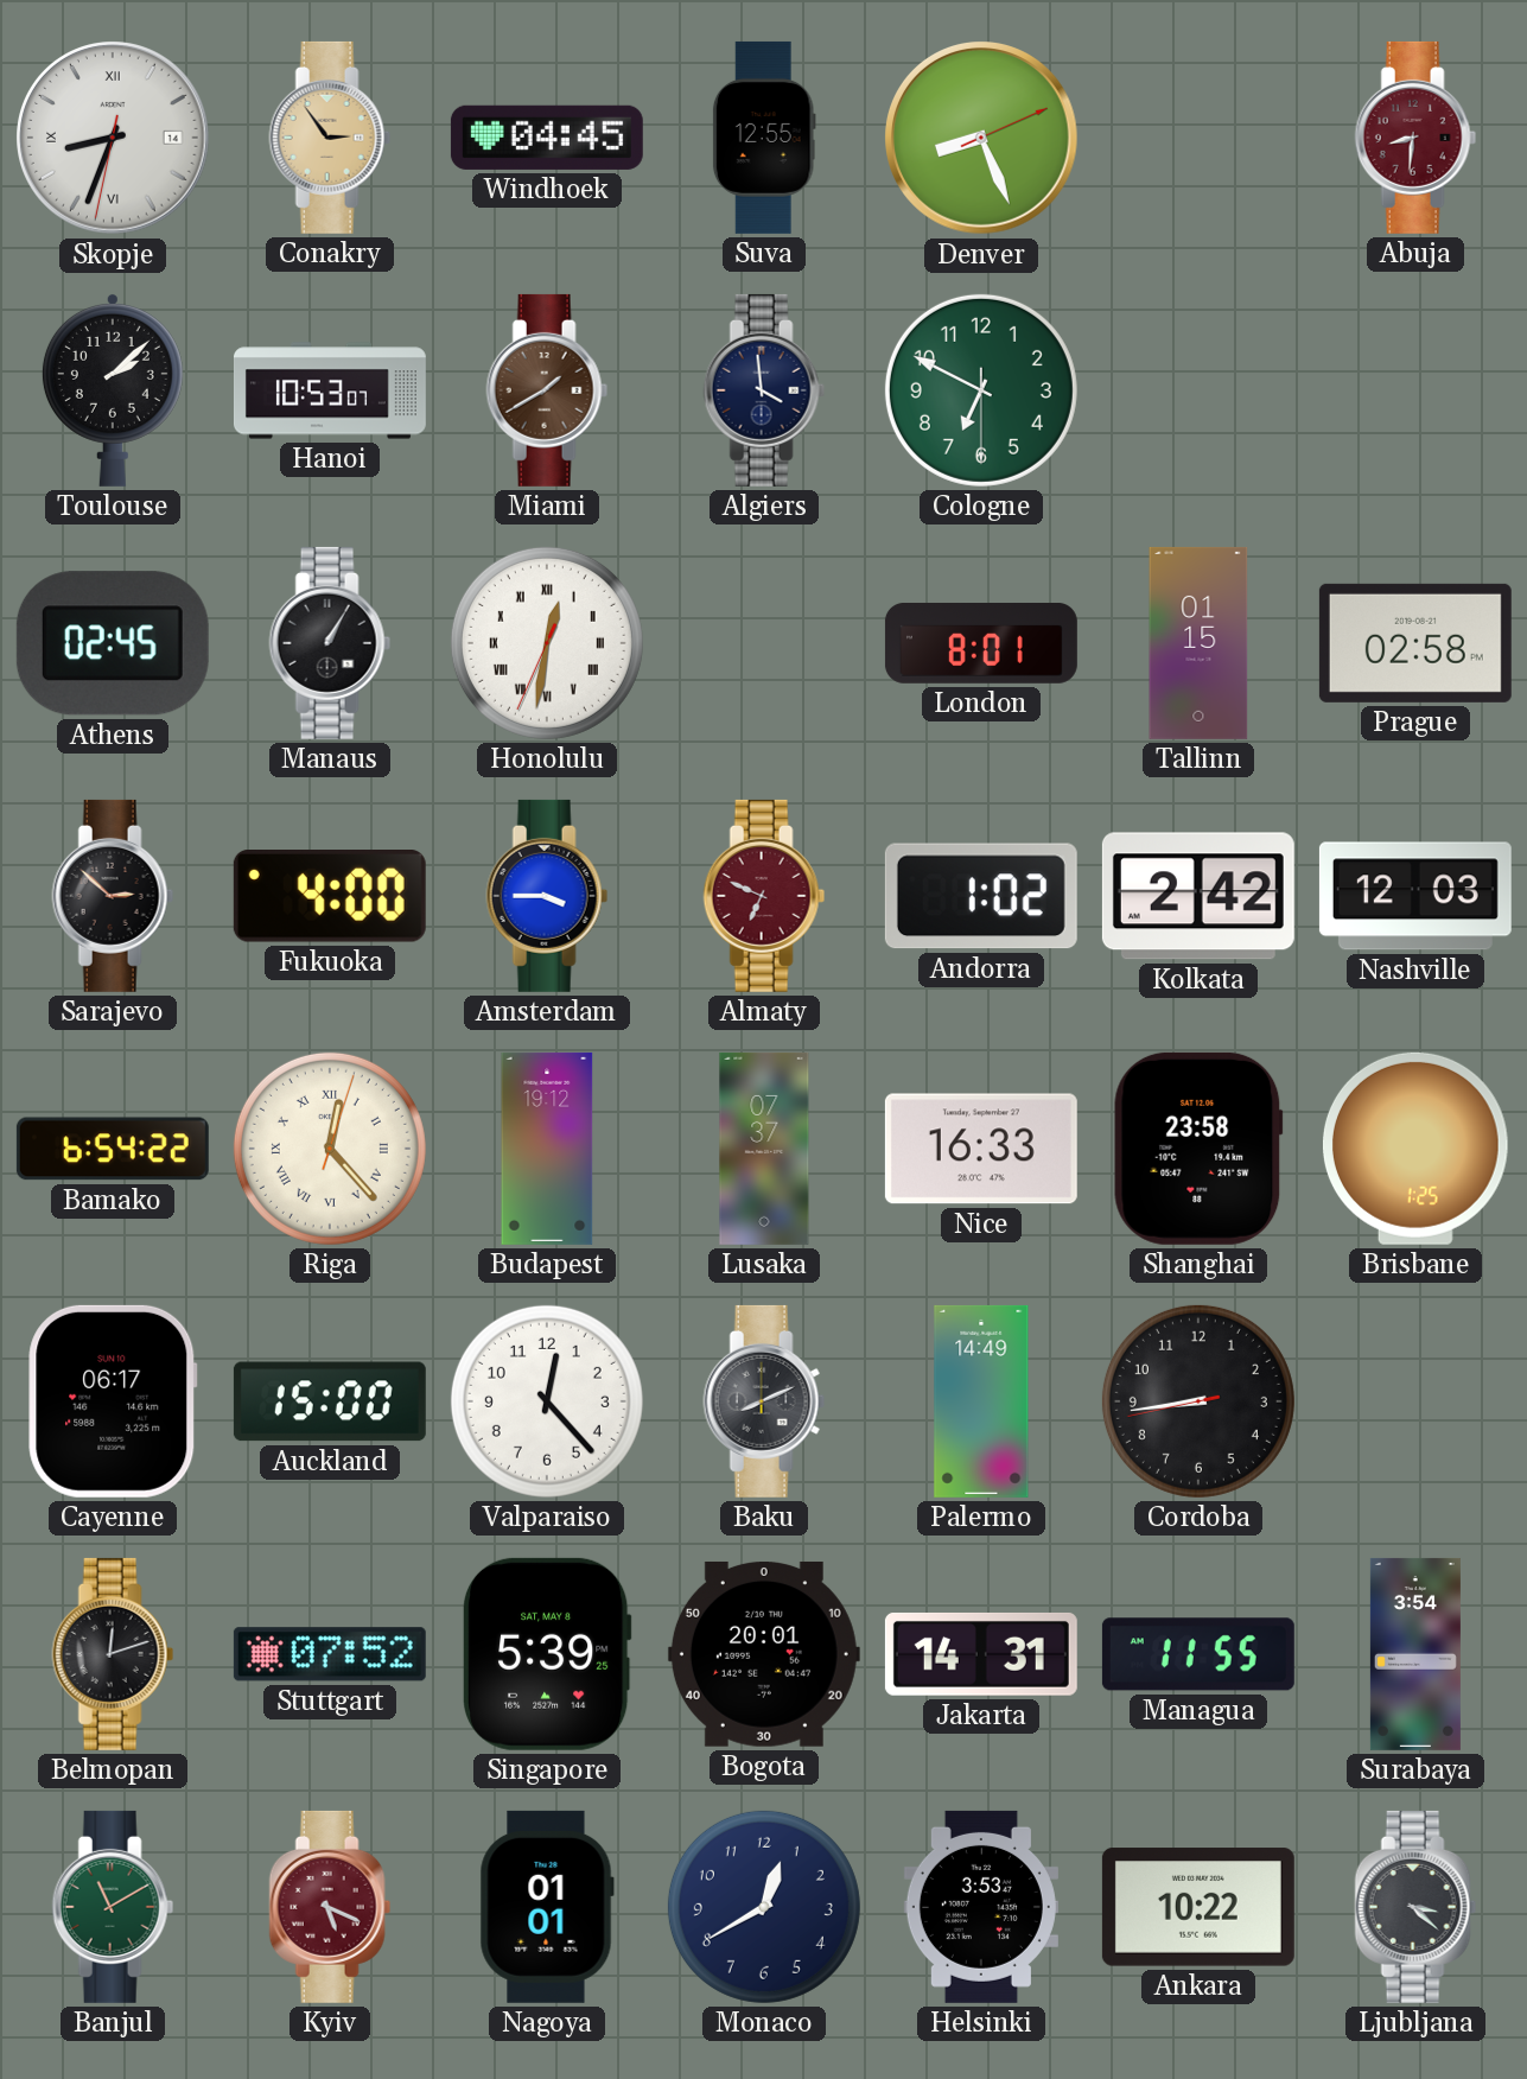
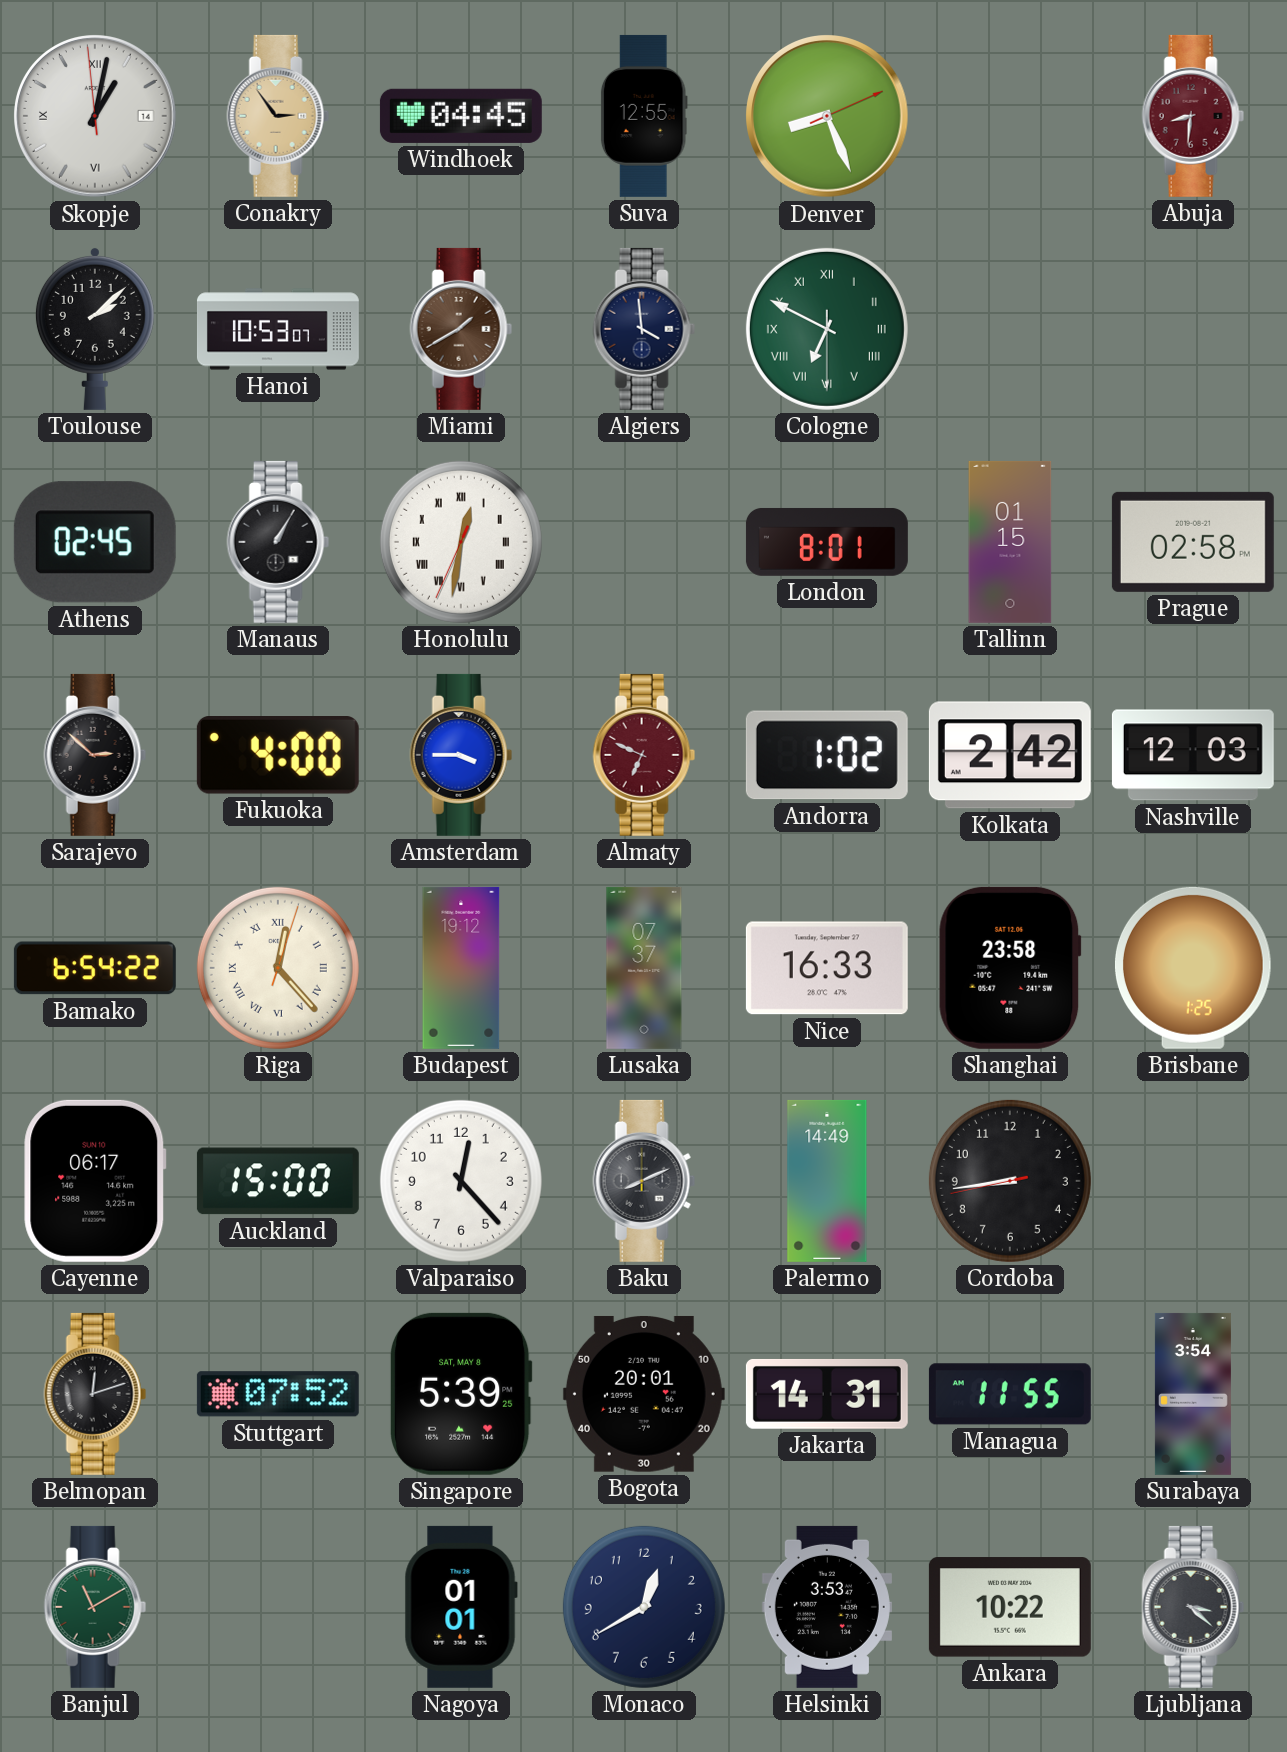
Skopje: 8:33 -> 1:01 (95, 116)
Cologne numerals: Arabic -> Roman (827, 329)
Kyiv: 5:19 -> none (330, 1907)
